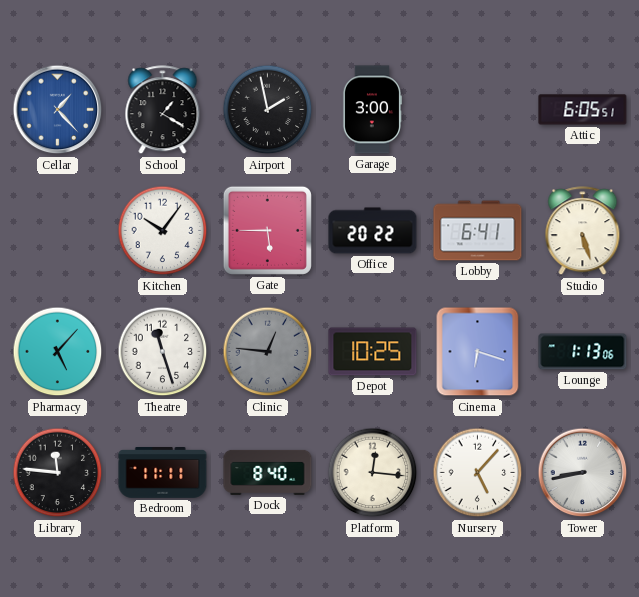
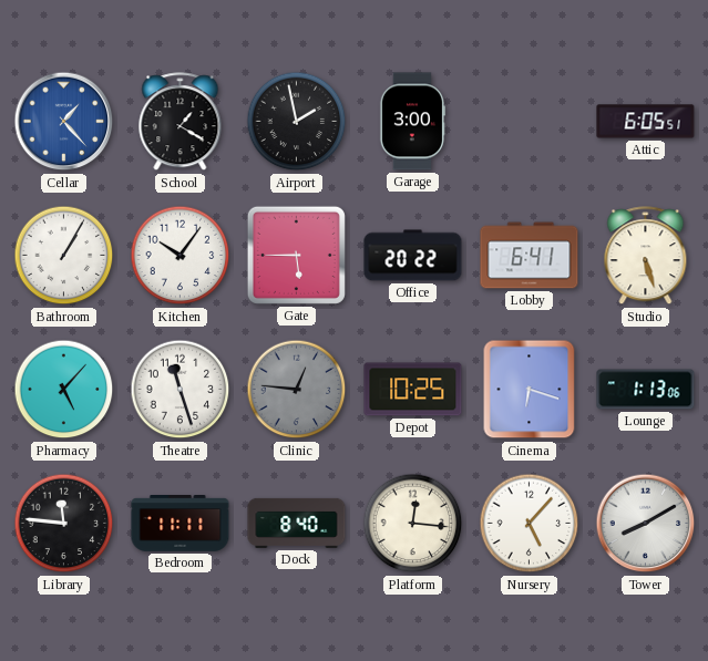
Bathroom: none -> 1:05 (64, 256)
Tower: 8:43 -> 8:10 (646, 524)
